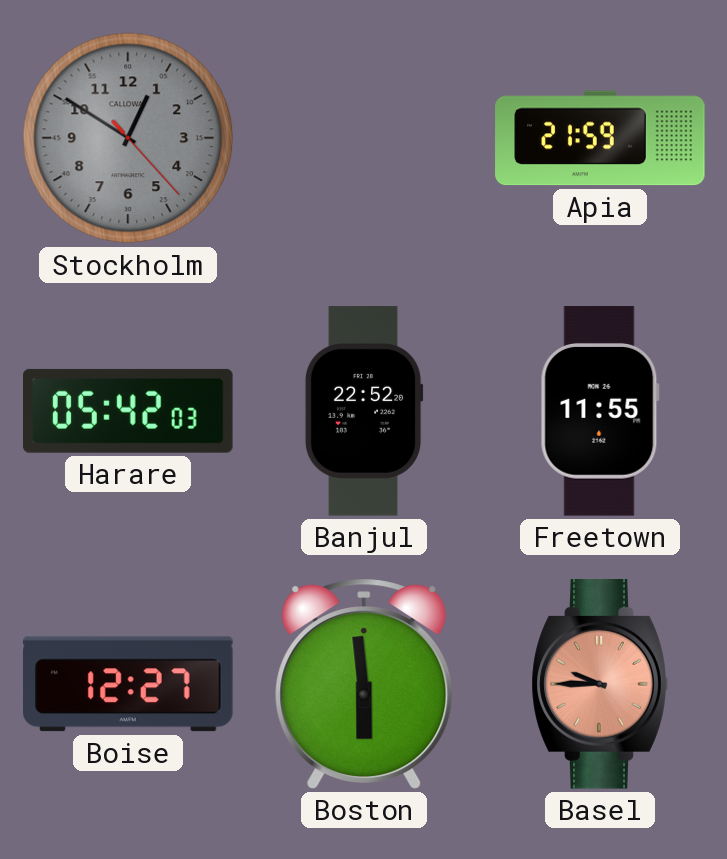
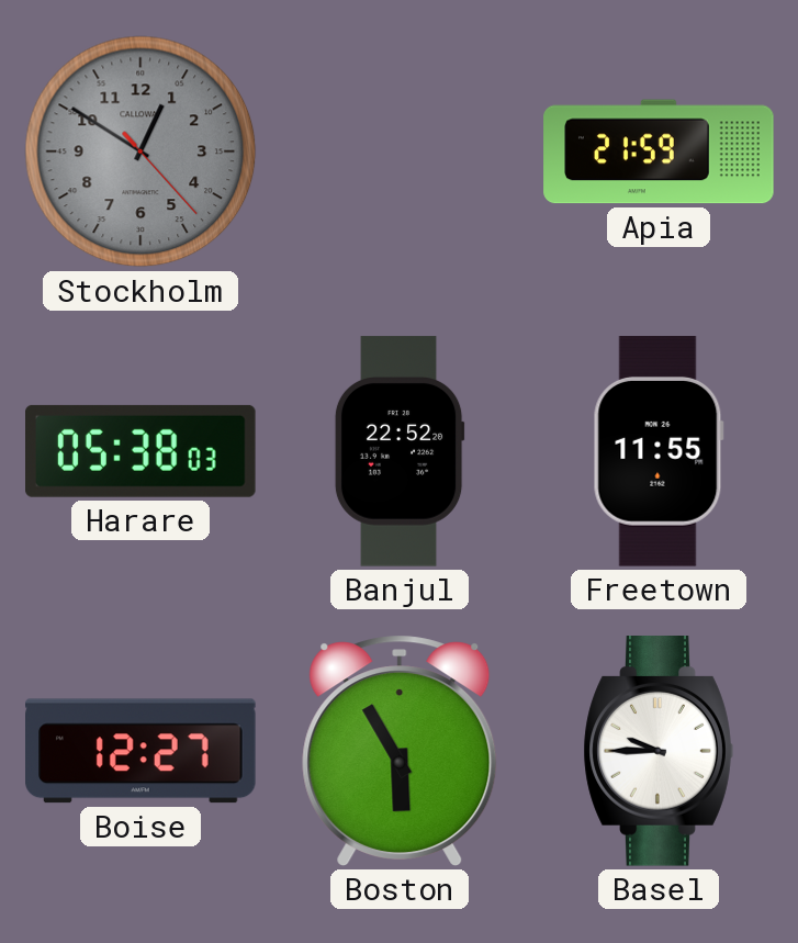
Harare: 05:42 -> 05:38 (142, 451)
Boston: 5:59 -> 5:55 (400, 751)
Basel dial: salmon -> white (659, 751)
